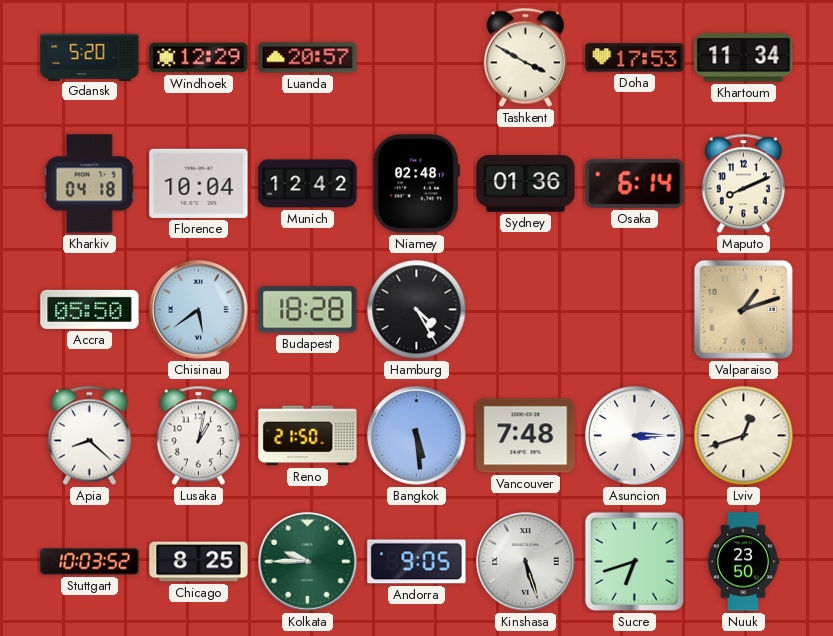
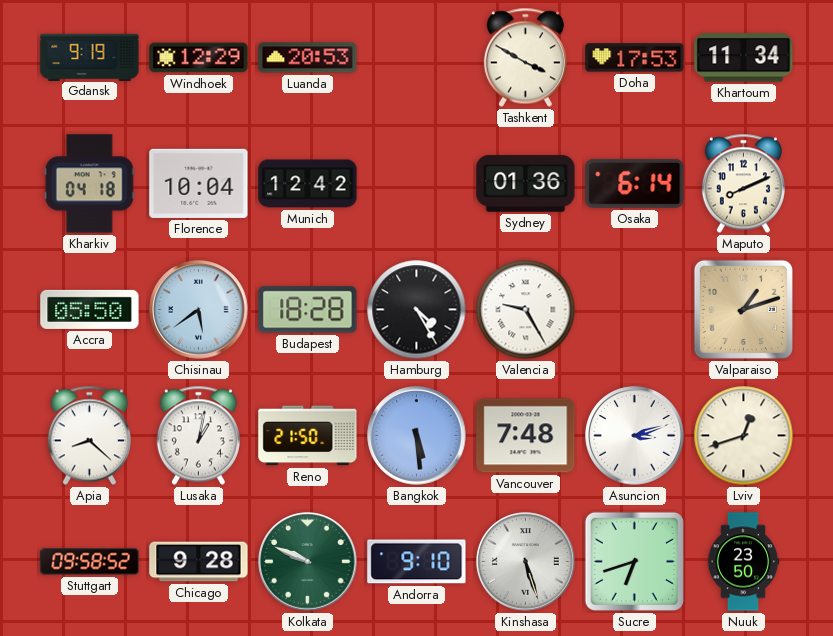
Gdansk: 5:20 -> 9:19 (90, 57)
Luanda: 20:57 -> 20:53 (308, 58)
Niamey: 02:48 -> none (416, 184)
Valencia: none -> 9:25 (526, 310)
Asuncion: 3:15 -> 3:12 (635, 436)
Stuttgart: 10:03 -> 09:58 (90, 562)
Chicago: 8:25 -> 9:28 (199, 562)
Kolkata: 9:45 -> 9:49 (308, 562)
Andorra: 9:05 -> 9:10 (417, 562)
